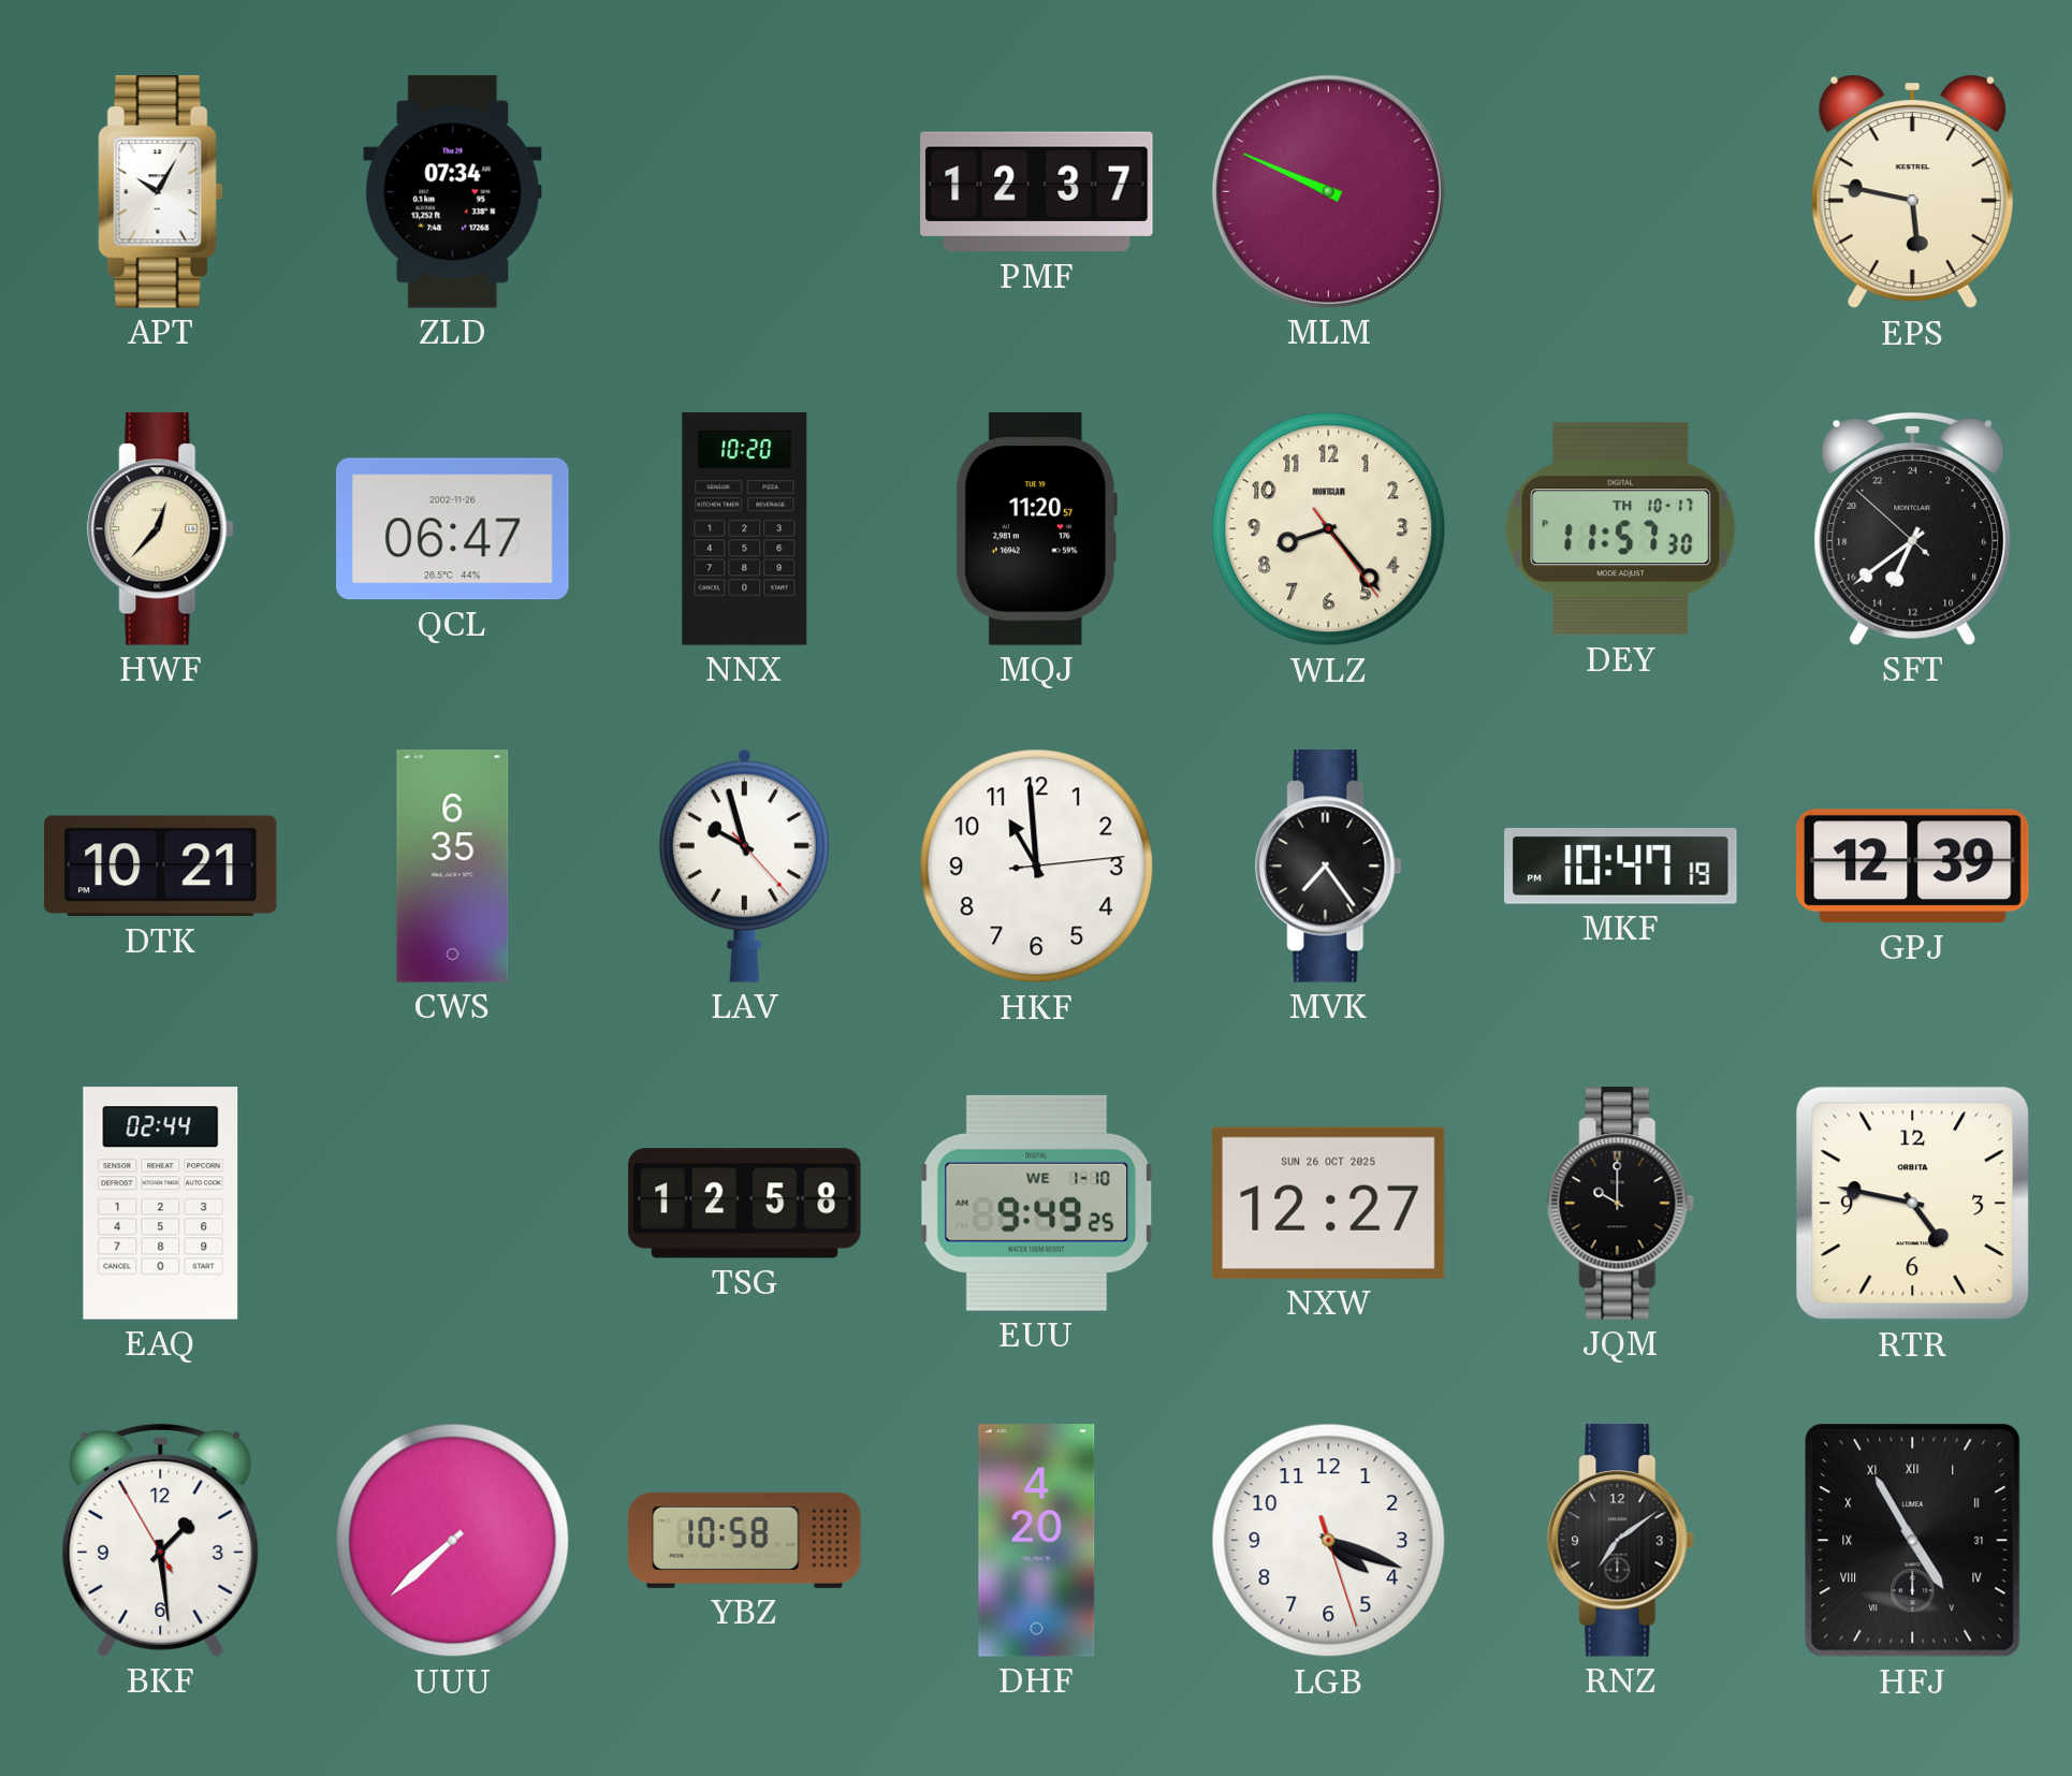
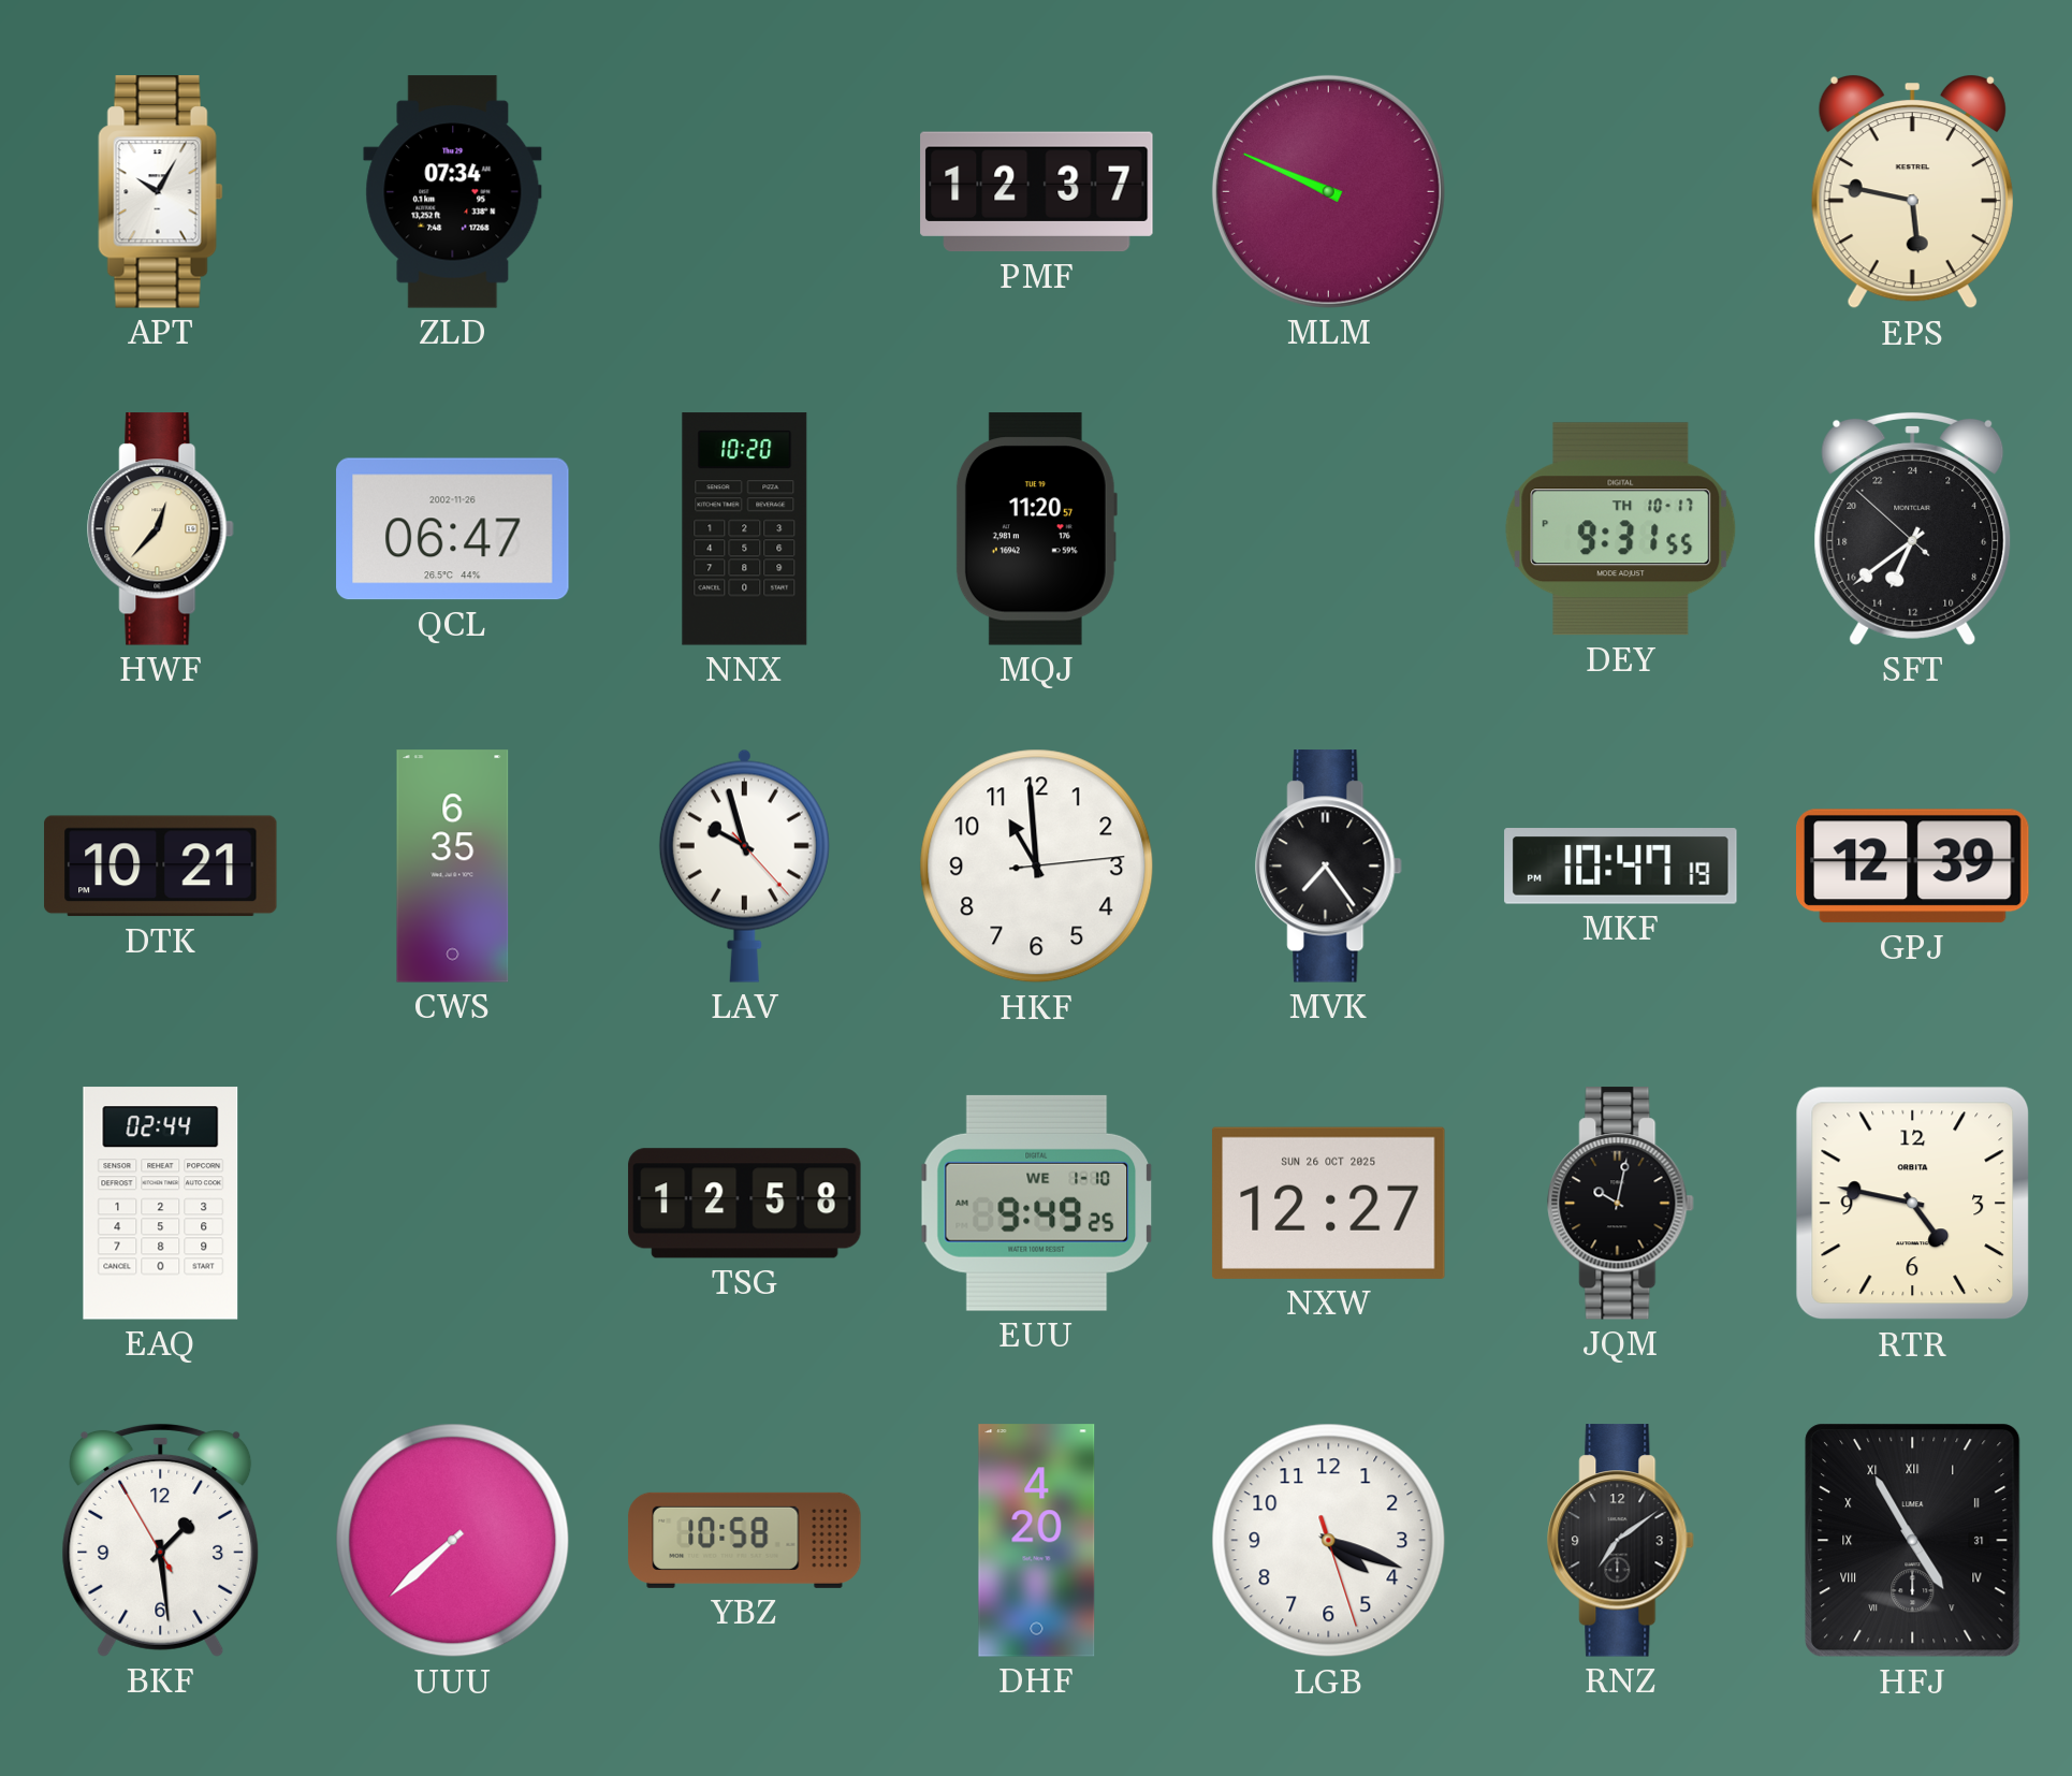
WLZ: 8:23 -> none (1329, 529)
DEY: 11:57 -> 9:31 (1621, 529)
JQM: 10:00 -> 10:02 (1621, 1204)
